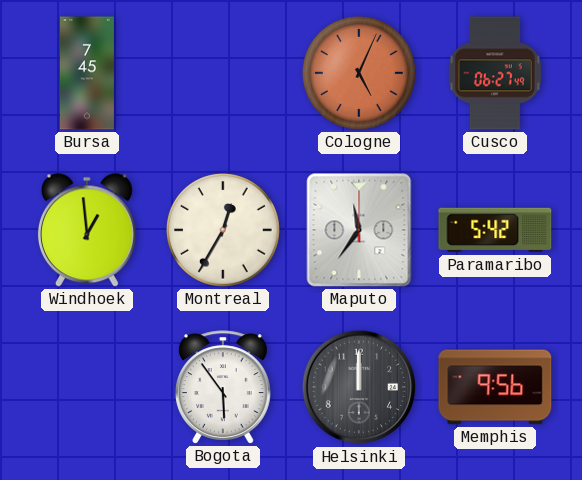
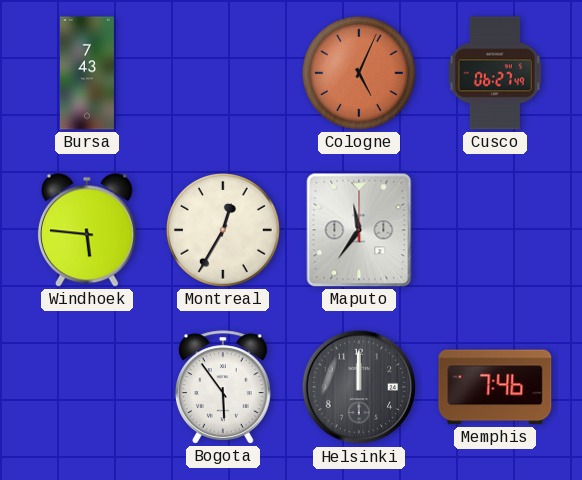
Bursa: 7:45 -> 7:43 (87, 73)
Windhoek: 12:59 -> 5:46 (87, 230)
Paramaribo: 5:42 -> none (495, 230)
Memphis: 9:56 -> 7:46 (495, 387)
